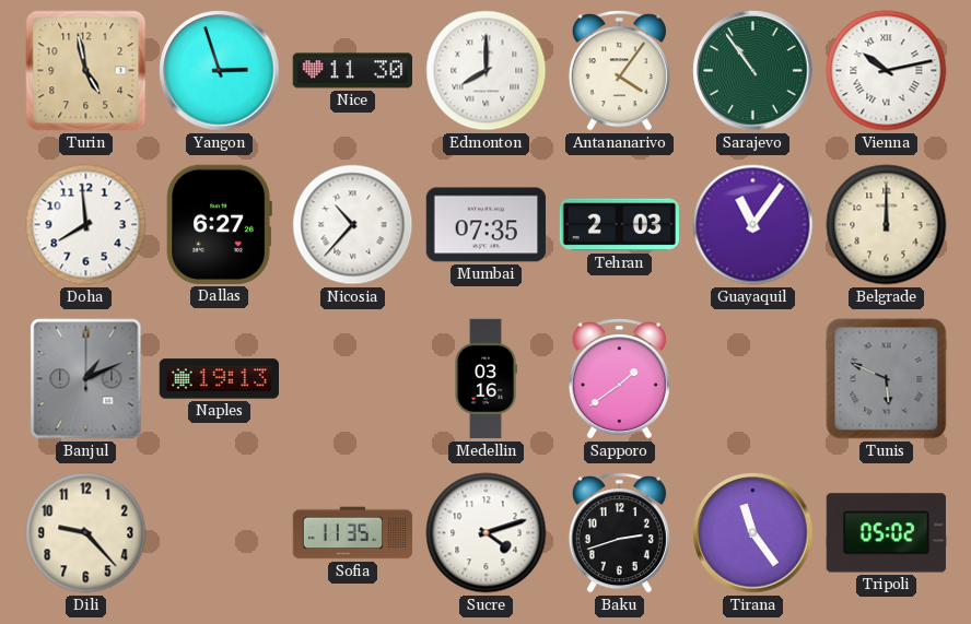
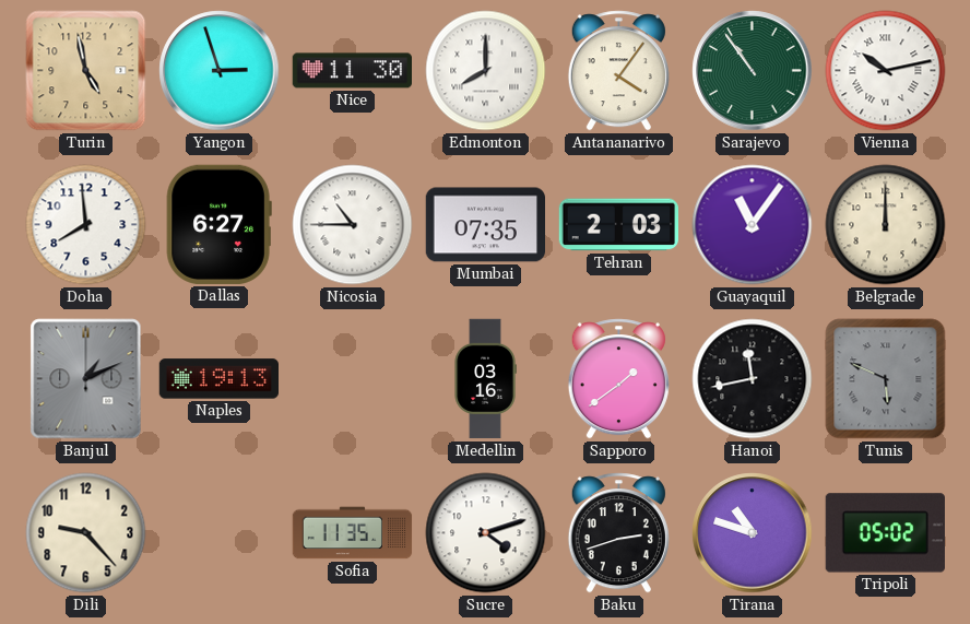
Nicosia: 10:37 -> 10:45 (353, 225)
Hanoi: none -> 11:43 (753, 379)
Tirana: 11:24 -> 10:48 (753, 533)
